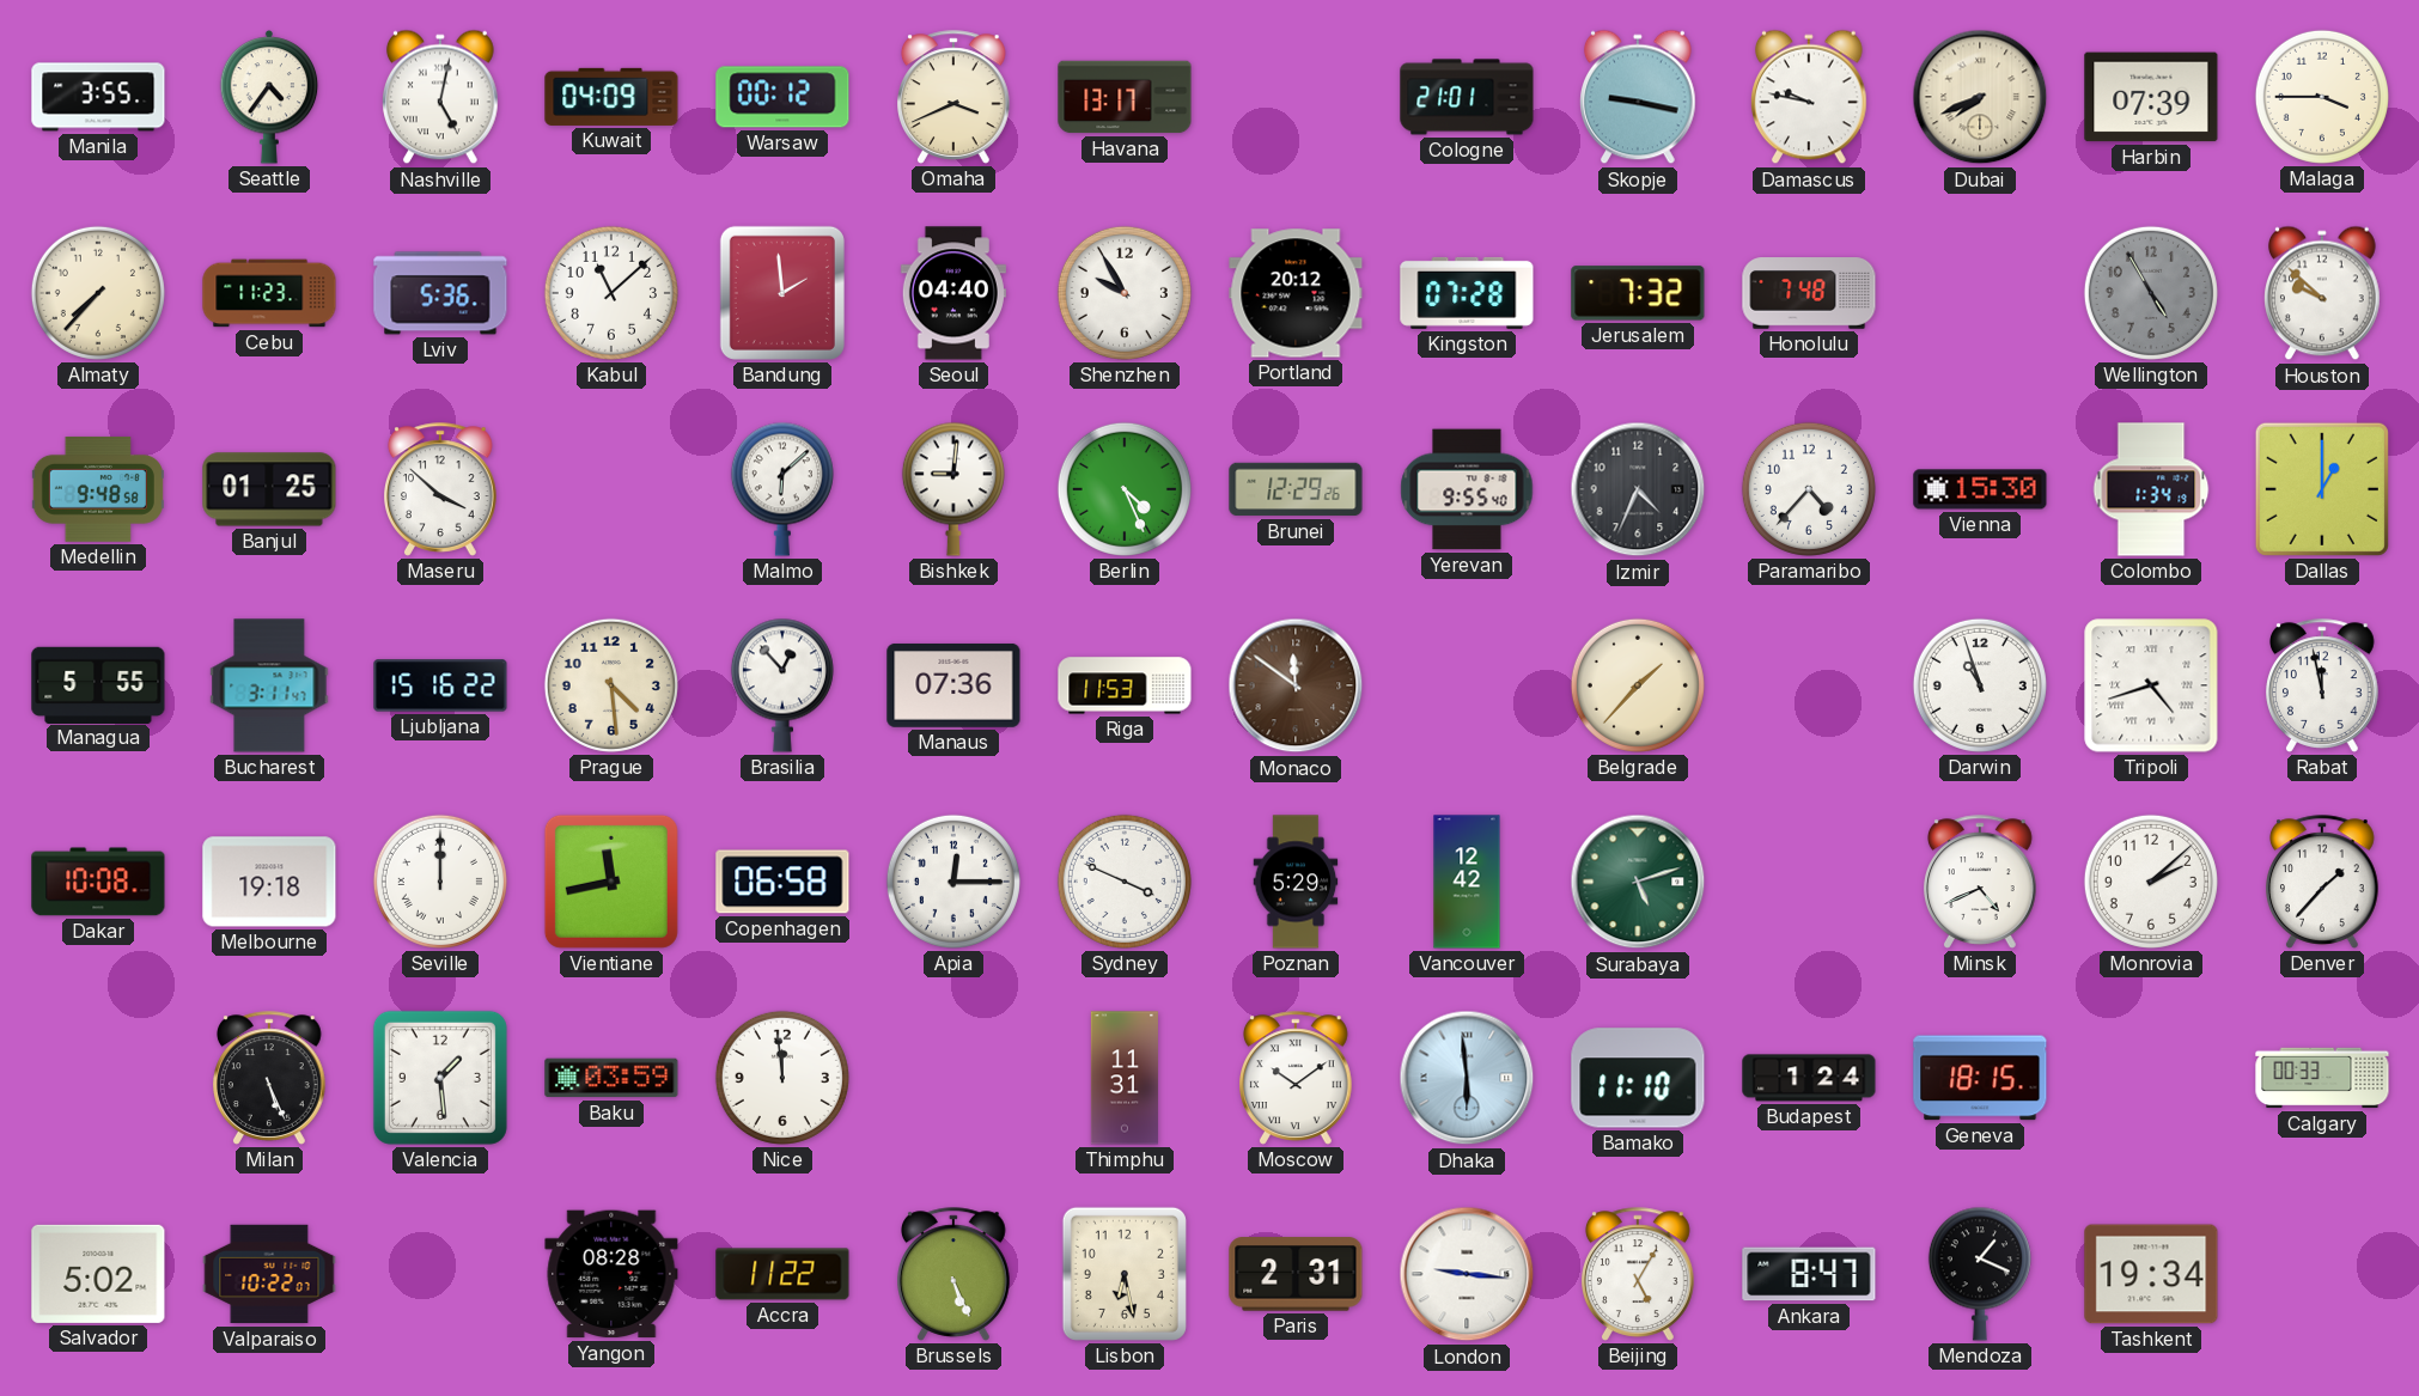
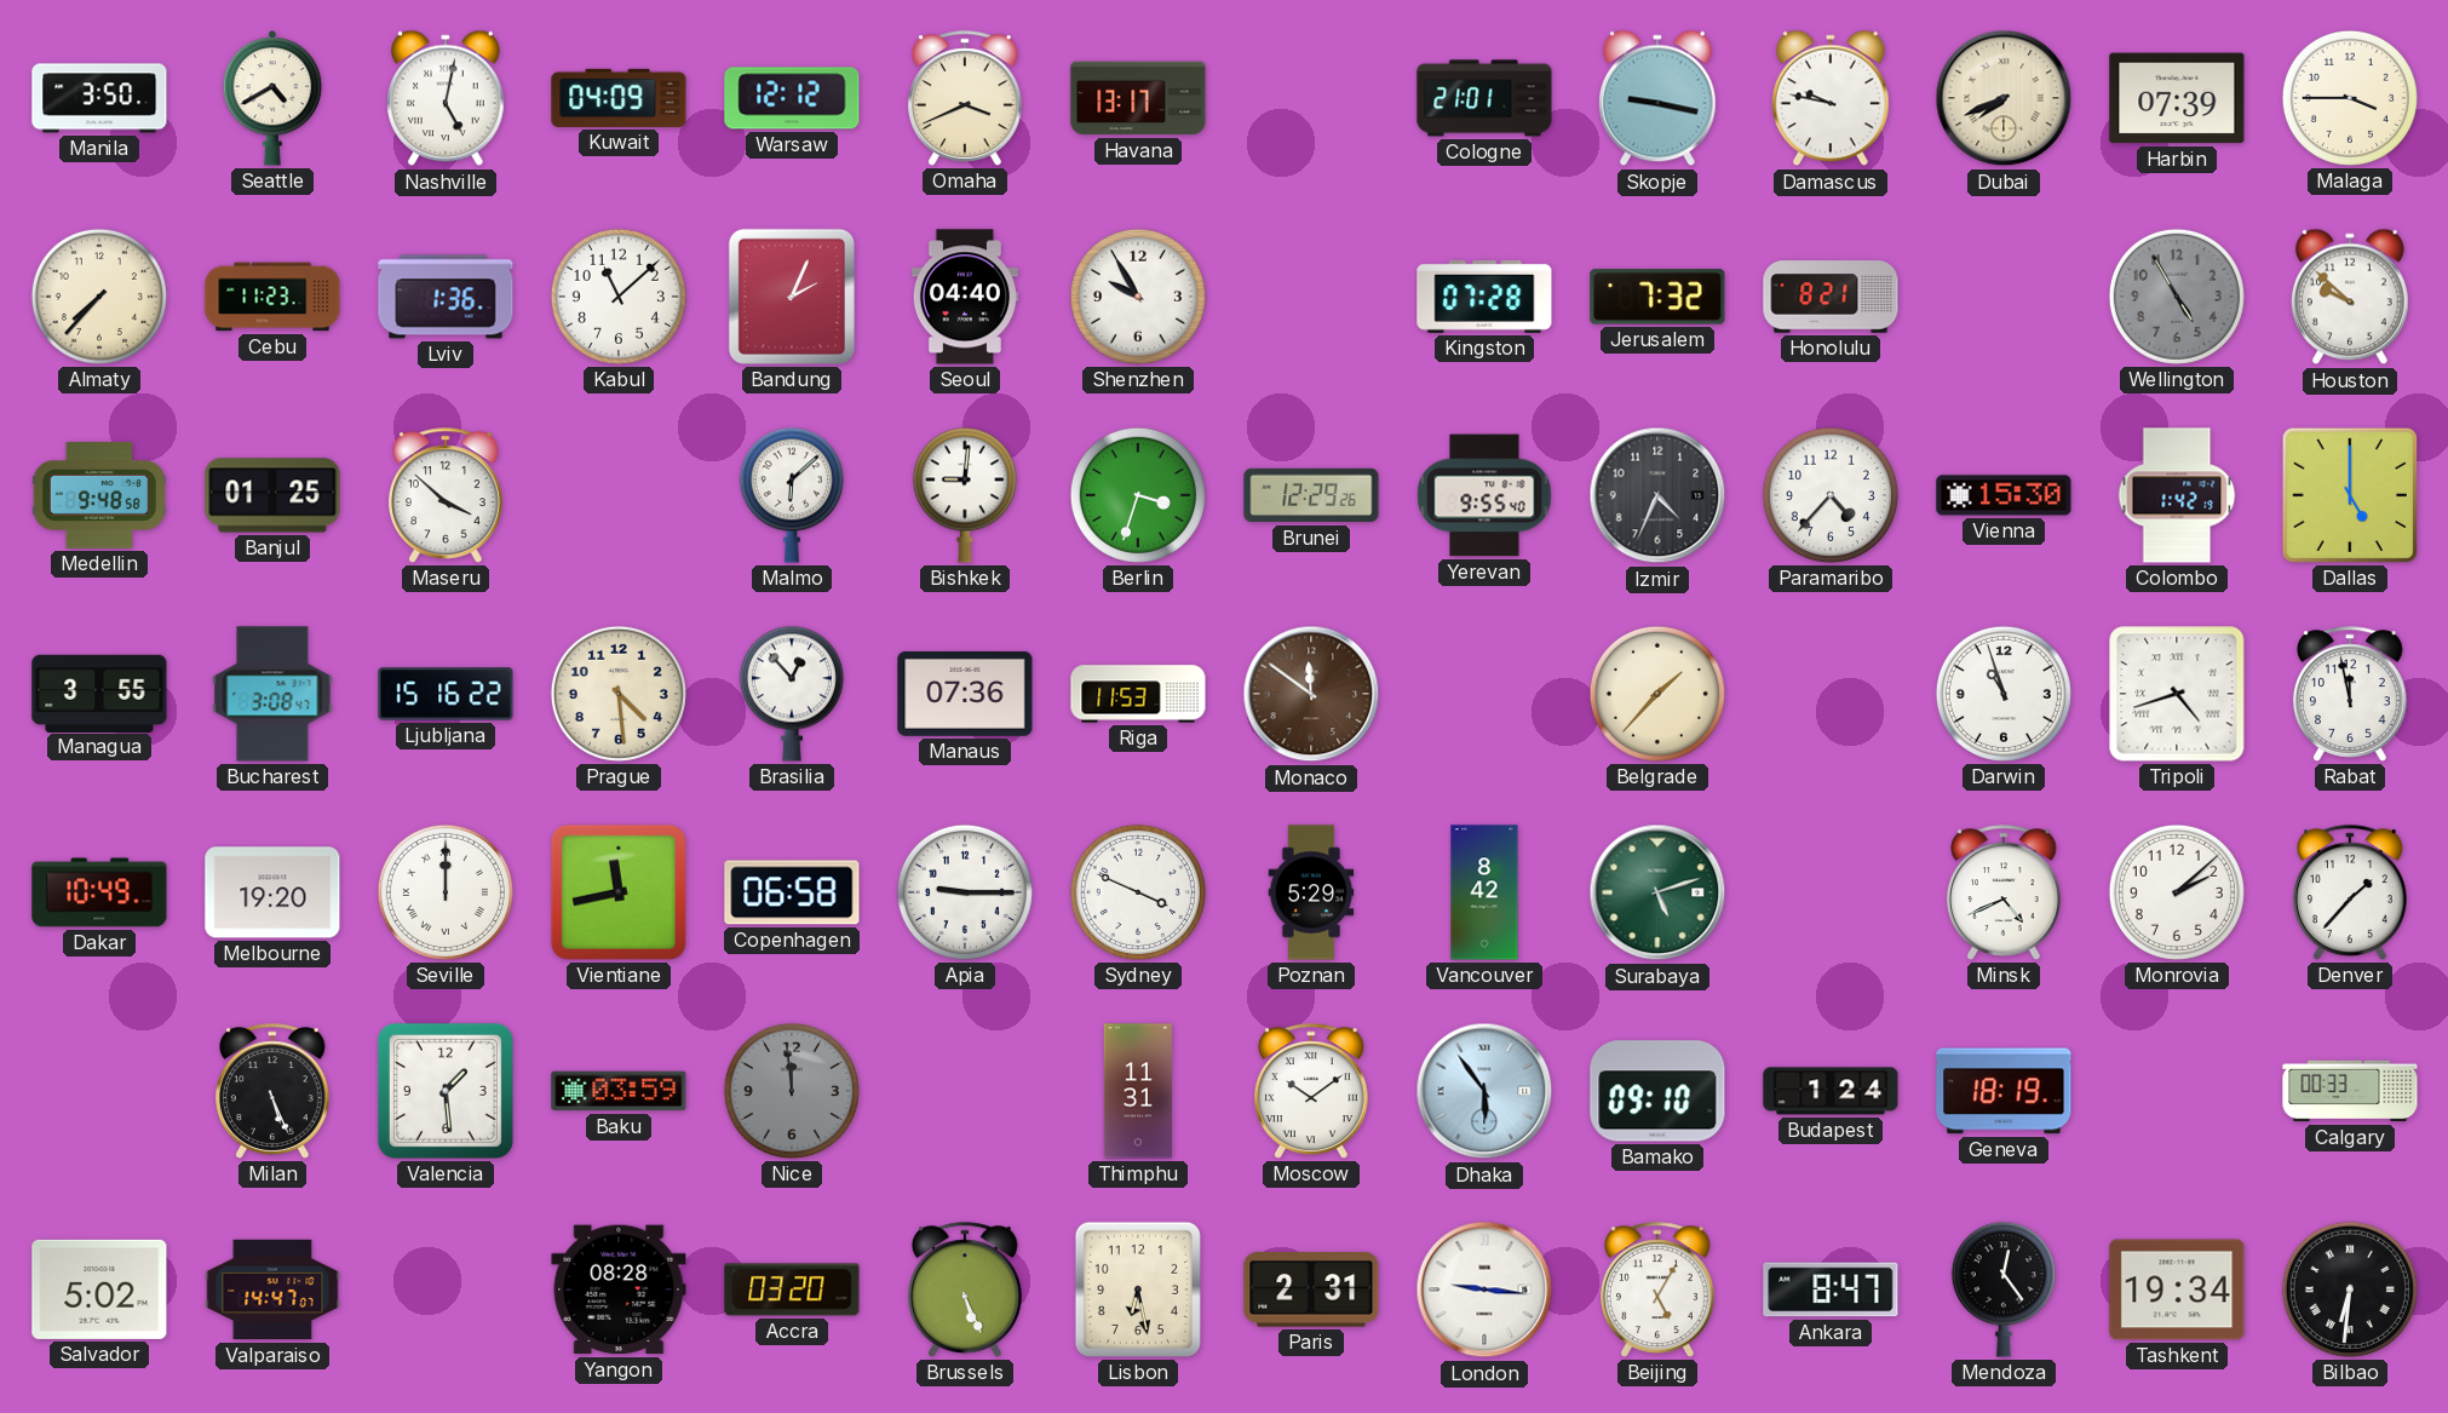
Manila: 3:55 -> 3:50 (99, 98)
Seattle: 4:36 -> 4:40 (272, 98)
Warsaw: 00:12 -> 12:12 (792, 98)
Lviv: 5:36 -> 1:36 (446, 297)
Bandung: 1:59 -> 2:04 (792, 297)
Portland: 20:12 -> none (1296, 293)
Honolulu: 7:48 -> 8:21 (1831, 297)
Berlin: 4:26 -> 3:33 (1138, 495)
Colombo: 1:34 -> 1:42 (2177, 495)
Dallas: 1:00 -> 5:00 (2350, 495)
Managua: 5:55 -> 3:55 (99, 693)
Bucharest: 3:11 -> 3:08 (272, 694)
Dakar: 10:08 -> 10:49 (99, 892)
Melbourne: 19:18 -> 19:20 (272, 892)
Apia: 12:15 -> 9:15 (965, 892)
Vancouver: 12:42 -> 8:42 (1484, 892)
Nice dial: white -> grey (792, 1091)
Dhaka: 5:59 -> 5:54 (1484, 1091)
Bamako: 11:10 -> 09:10 (1657, 1091)
Geneva: 18:15 -> 18:19 (2004, 1091)
Valparaiso: 10:22 -> 14:47 (272, 1289)
Accra: 11:22 -> 03:20 (792, 1289)
Mendoza: 1:19 -> 12:24 (2004, 1289)
Bilbao: none -> 6:31 (2350, 1289)
